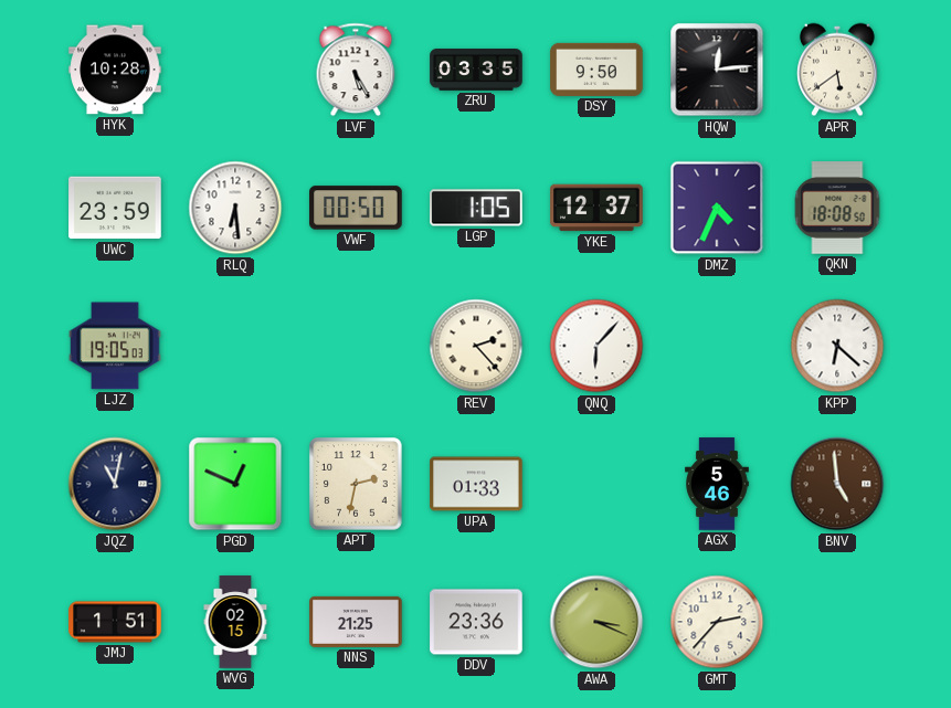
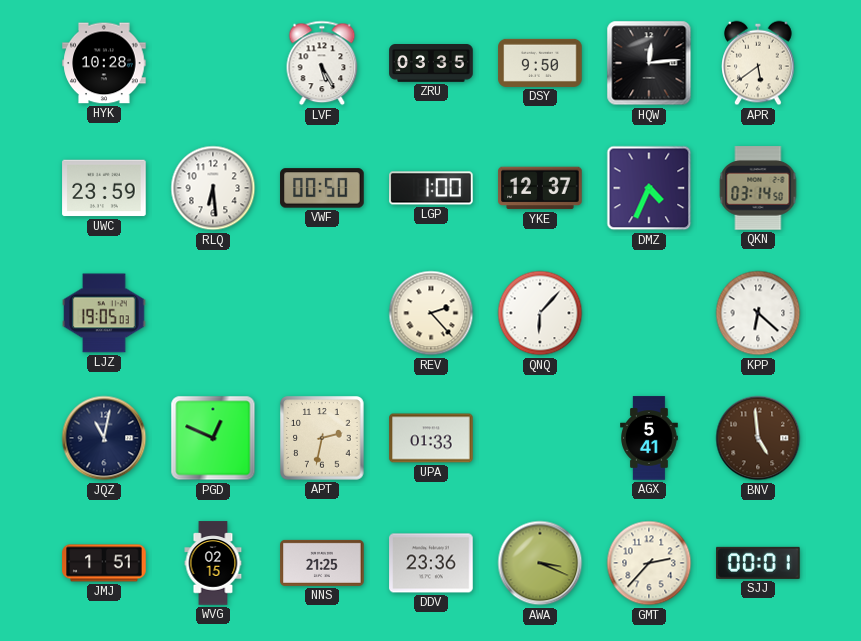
LGP: 1:05 -> 1:00 (431, 188)
QKN: 18:08 -> 03:14 (758, 188)
AGX: 5:46 -> 5:41 (650, 438)
SJJ: none -> 00:01 (758, 563)
